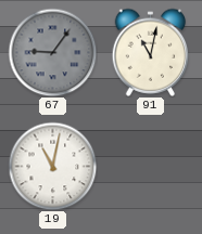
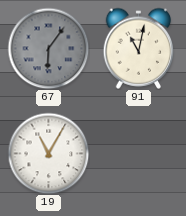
67: 9:06 -> 6:06 (48, 48)
19: 11:02 -> 11:05 (48, 153)
